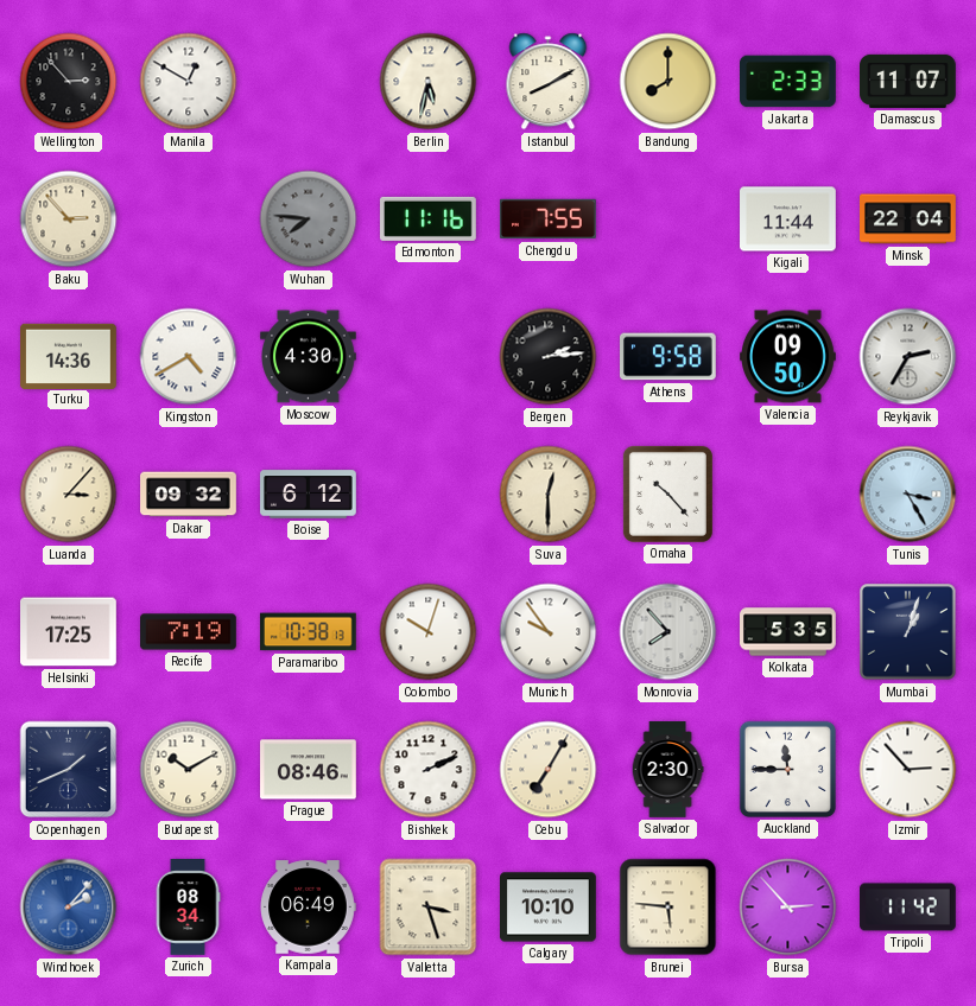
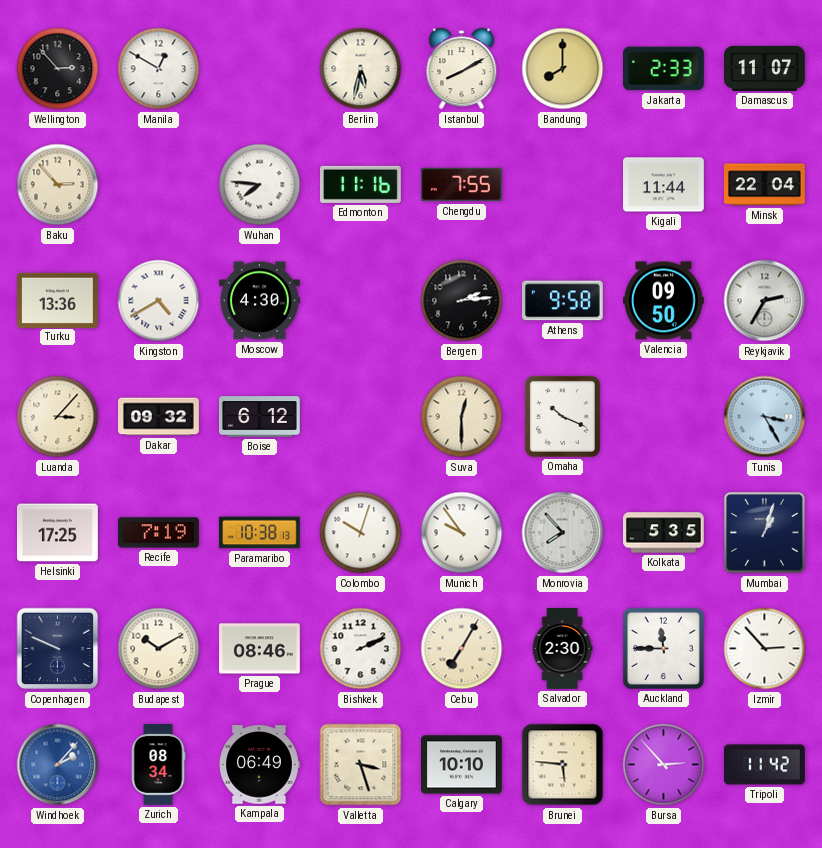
Wuhan dial: grey -> white (260, 185)
Turku: 14:36 -> 13:36 (58, 300)
Omaha: 10:23 -> 10:19 (562, 416)
Copenhagen: 1:41 -> 9:49 (58, 649)
